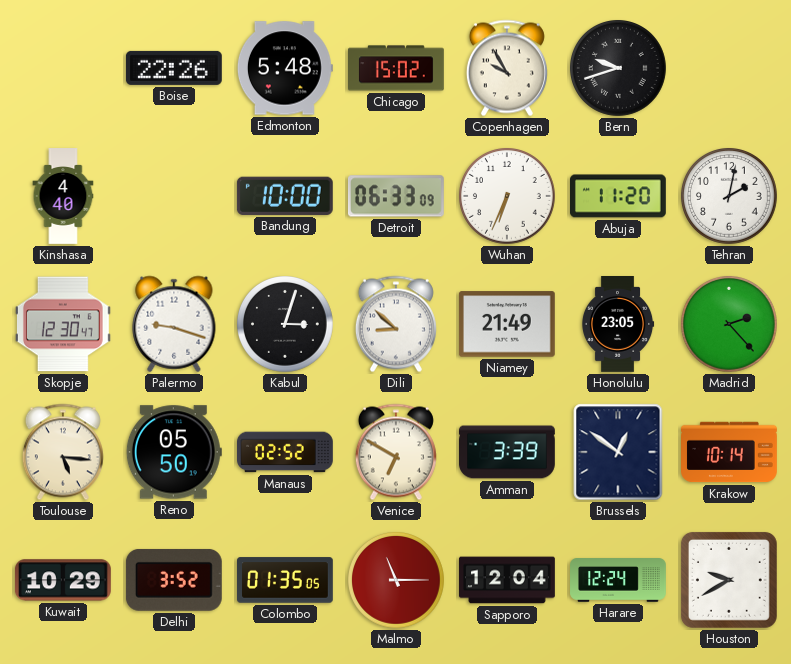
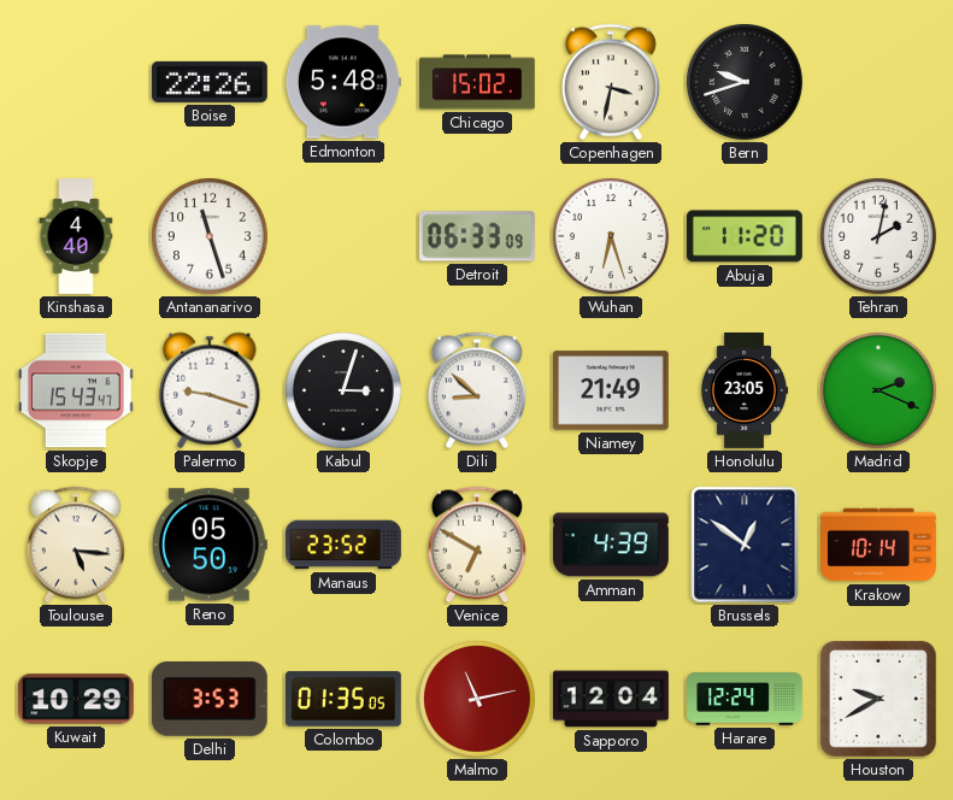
Copenhagen: 9:55 -> 3:32 (611, 82)
Antananarivo: none -> 11:27 (211, 237)
Bandung: 10:00 -> none (285, 196)
Wuhan: 6:34 -> 6:27 (612, 237)
Skopje: 12:30 -> 15:43 (76, 390)
Madrid: 2:23 -> 2:19 (880, 392)
Manaus: 02:52 -> 23:52 (345, 545)
Amman: 3:39 -> 4:39 (612, 545)
Delhi: 3:52 -> 3:53 (210, 699)
Malmo: 11:15 -> 11:13 (478, 700)
